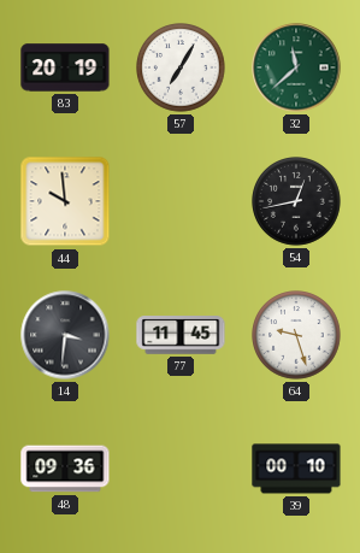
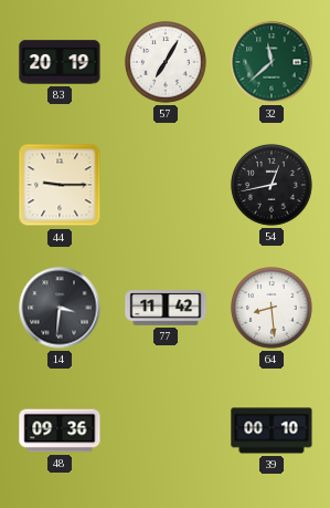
44: 9:59 -> 9:15 (60, 185)
77: 11:45 -> 11:42 (166, 308)
64: 9:27 -> 8:29 (272, 308)
